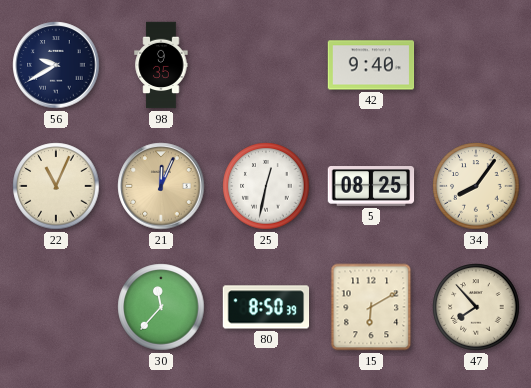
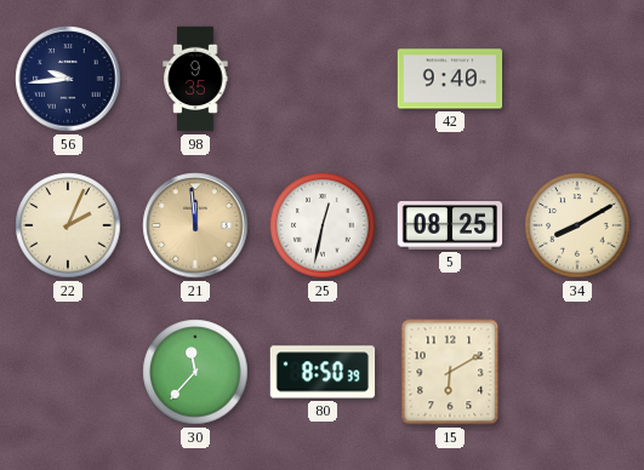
56: 9:40 -> 9:44 (68, 79)
22: 11:04 -> 2:04 (68, 225)
21: 12:04 -> 11:59 (195, 225)
34: 8:06 -> 8:10 (577, 225)
47: 7:53 -> none (476, 307)
